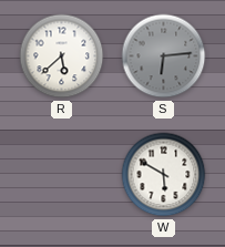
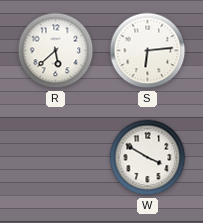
S dial: grey -> white (148, 51)
W: 5:50 -> 3:50 (148, 158)
